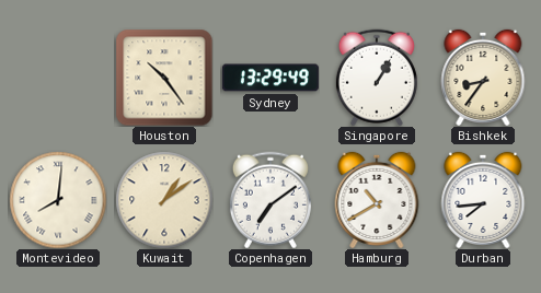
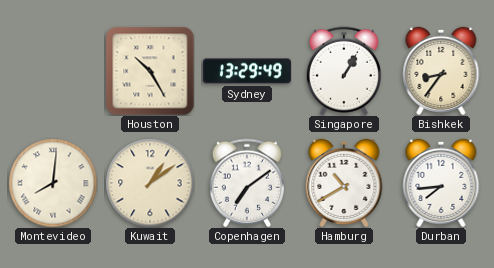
Houston: 10:24 -> 10:25 (150, 71)
